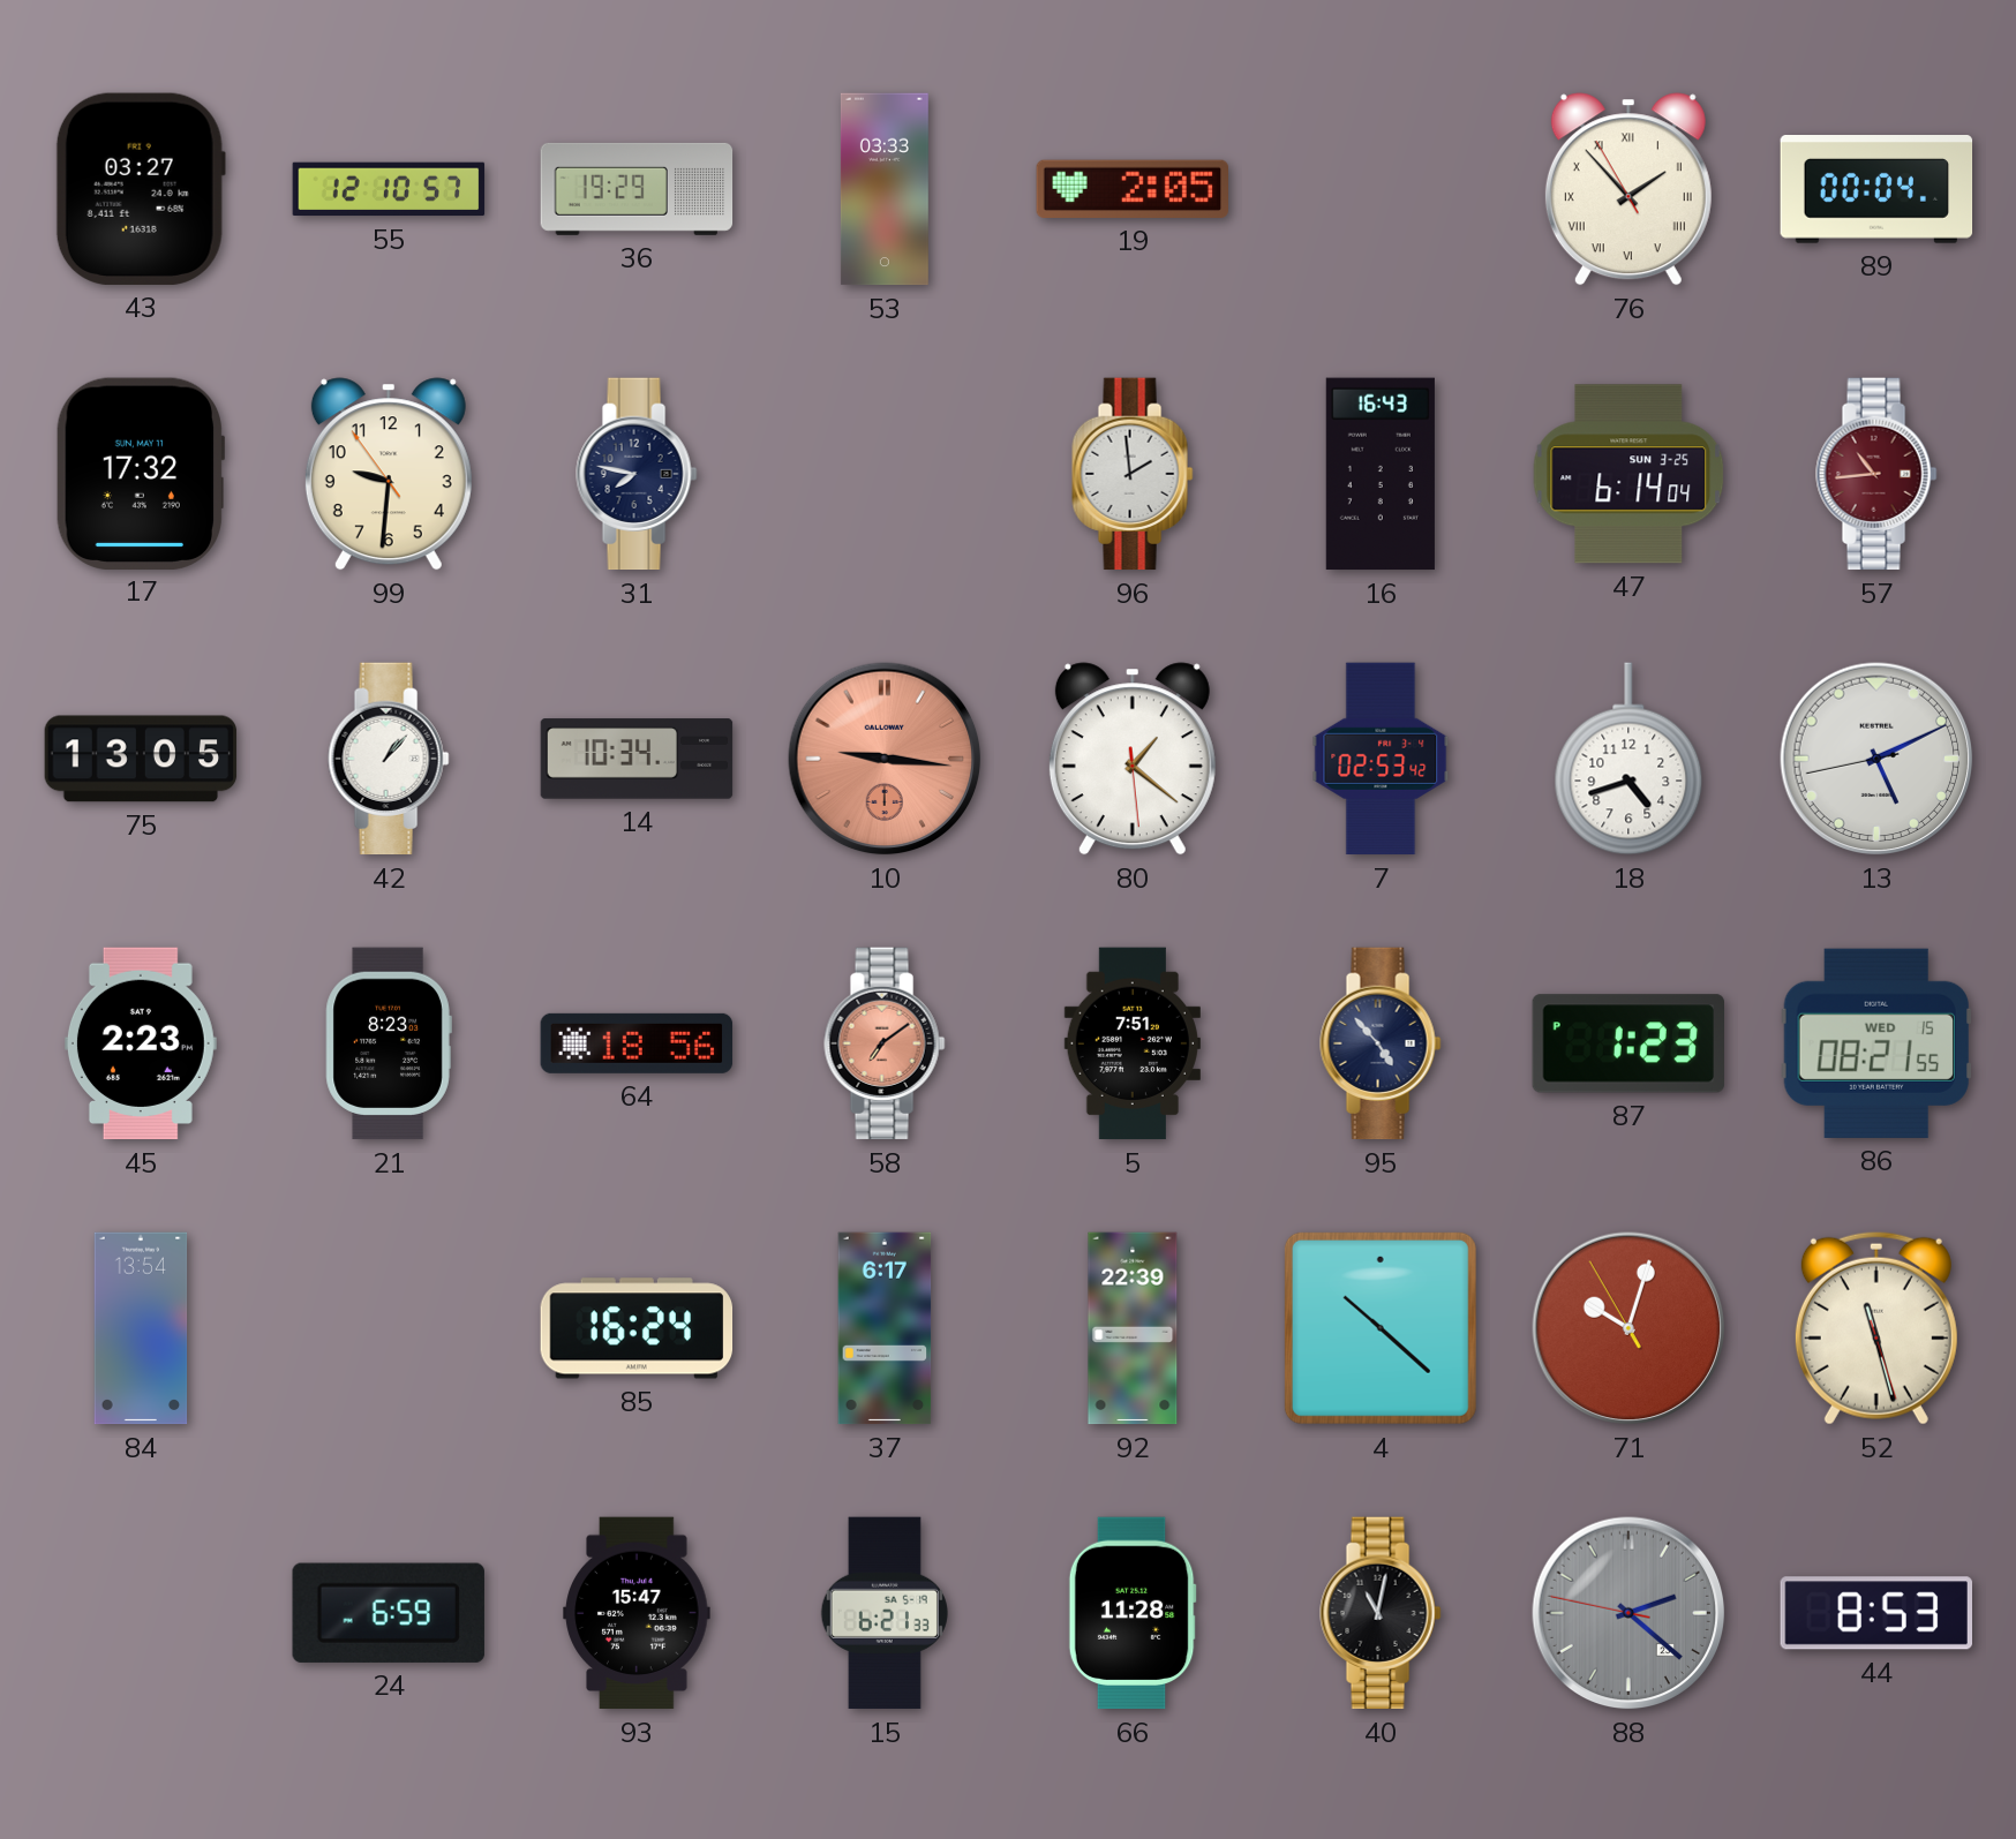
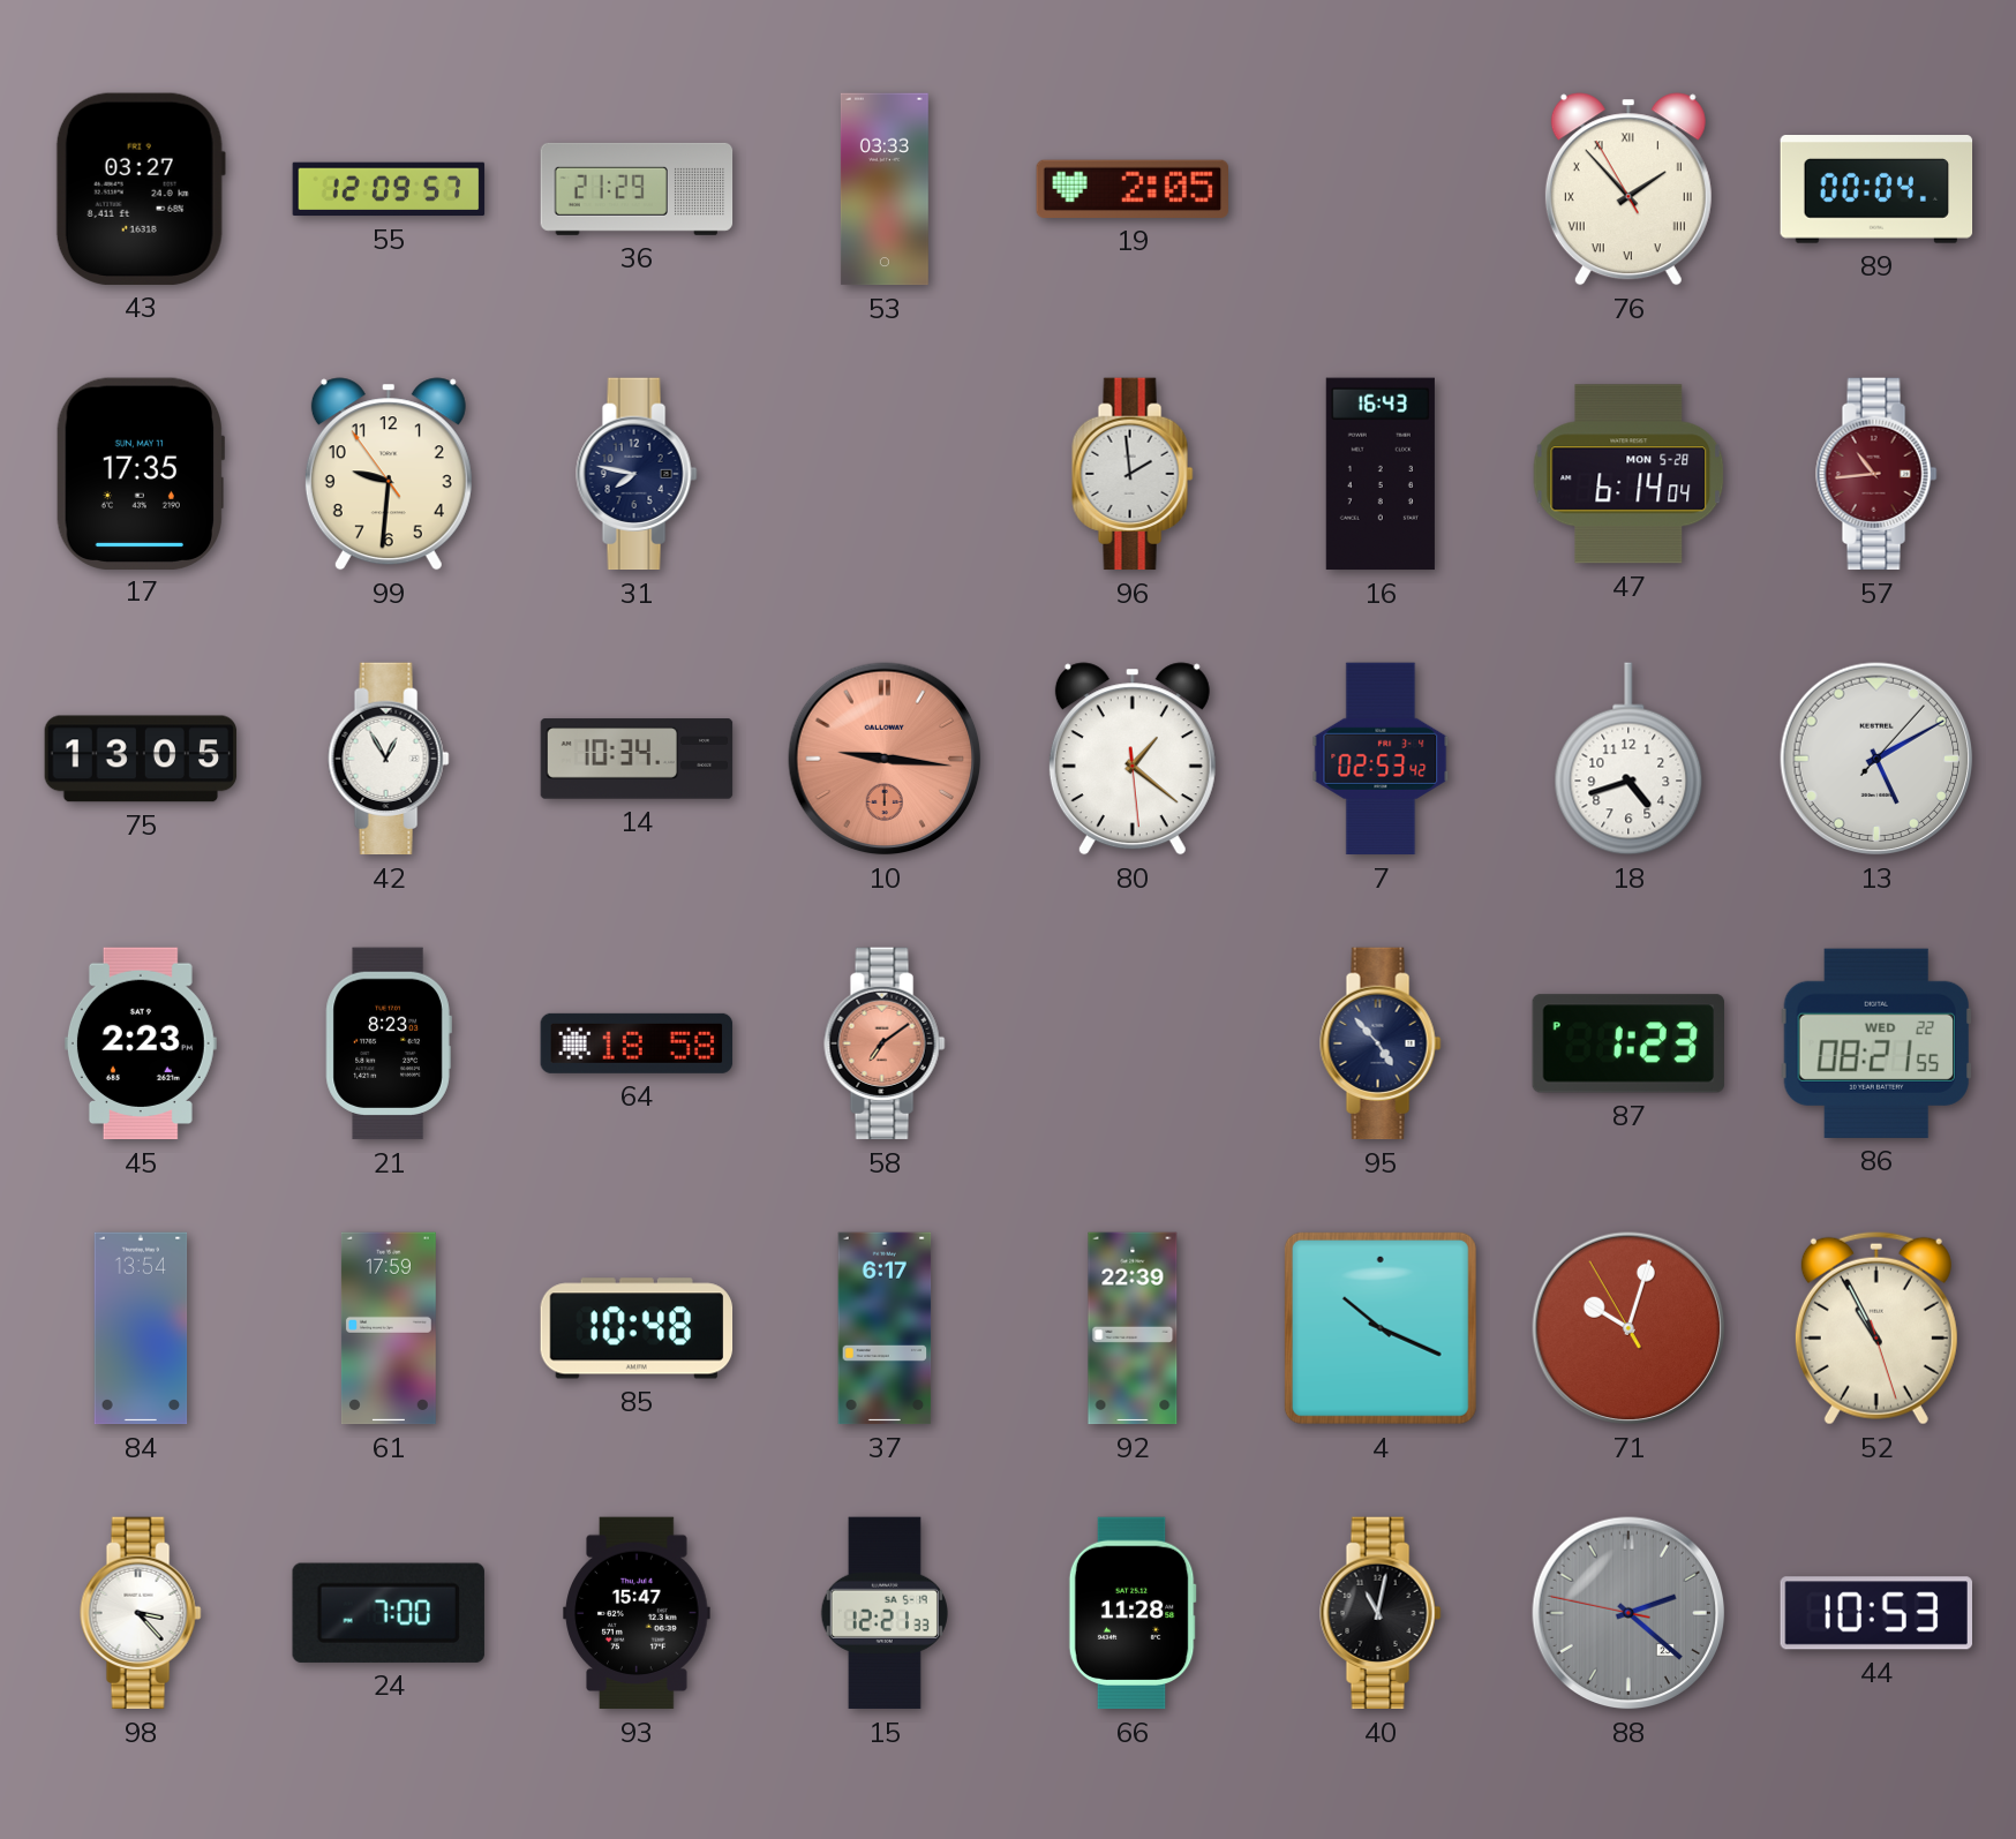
55: 12:10 -> 12:09 (389, 189)
36: 19:29 -> 21:29 (637, 189)
17: 17:32 -> 17:35 (141, 473)
47 date: SUN 3-25 -> MON 5-28 (1628, 474)
42: 1:07 -> 12:55 (389, 759)
13: 5:10:43 -> 5:10:07 (1876, 759)
64: 18:56 -> 18:58 (637, 1043)
5: 7:51 -> none (1133, 1043)
86 date: WED 15 -> WED 22 (1876, 1043)
61: none -> 17:59 (389, 1328)
85: 16:24 -> 10:48 (637, 1328)
4: 10:22 -> 10:19 (1381, 1328)
52: 11:27 -> 10:55 (1876, 1328)
98: none -> 3:23 (141, 1613)
24: 6:59 -> 7:00 (389, 1613)
15: 6:21 -> 12:21 (885, 1613)
44: 8:53 -> 10:53 (1875, 1613)
